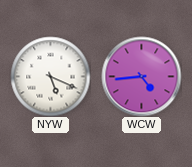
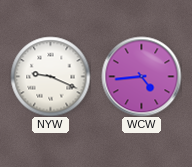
NYW: 5:19 -> 9:19 (50, 76)
